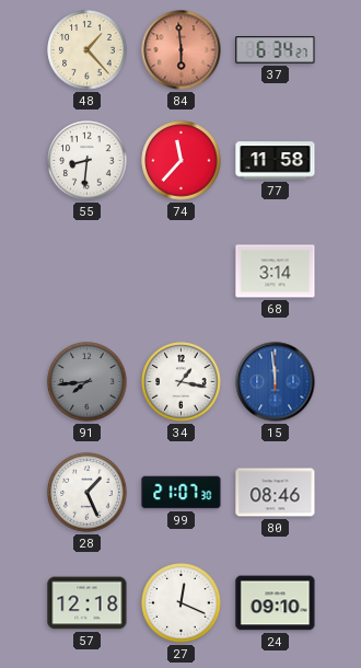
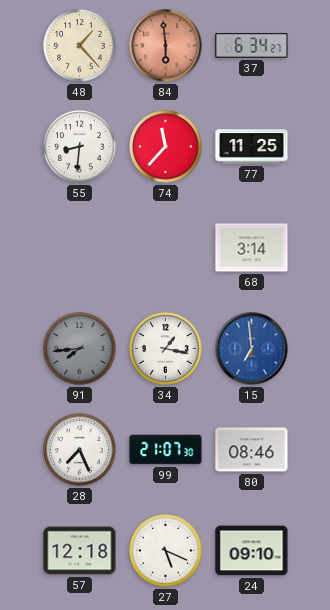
77: 11:58 -> 11:25 (252, 147)
15: 11:59 -> 6:59 (252, 349)
28: 1:26 -> 7:26 (80, 450)
27: 12:19 -> 5:19 (166, 551)
